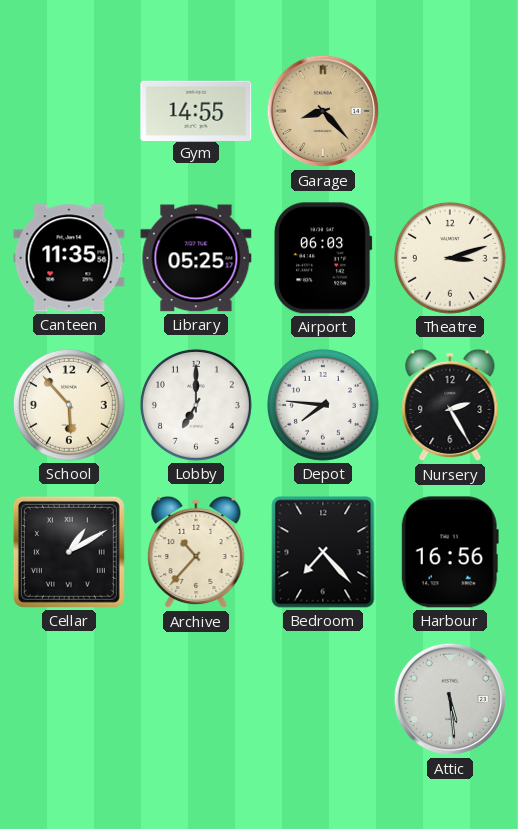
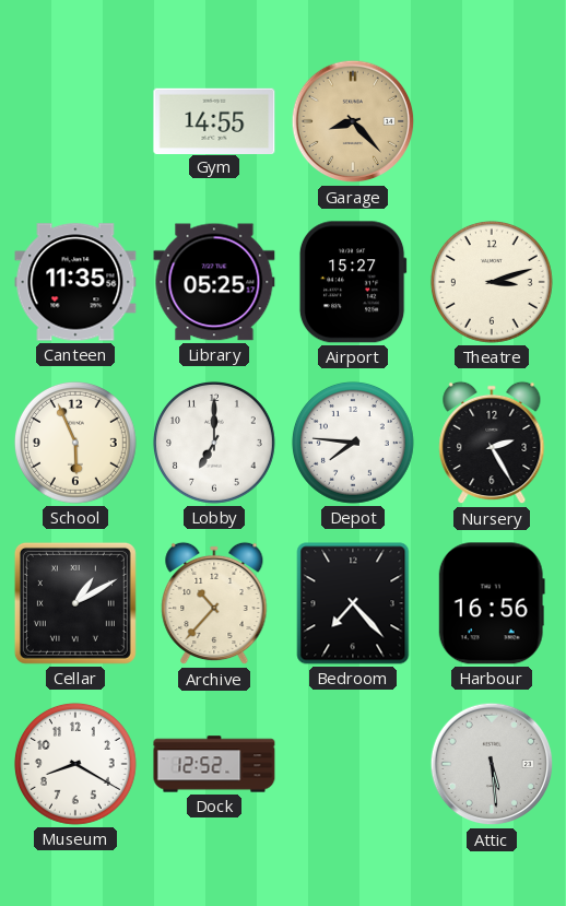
Airport: 06:03 -> 15:27 (353, 282)
School: 5:53 -> 5:56 (75, 443)
Museum: none -> 8:20 (75, 764)
Dock: none -> 12:52 (214, 764)
